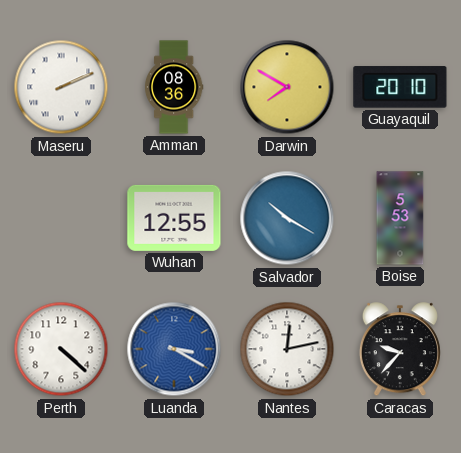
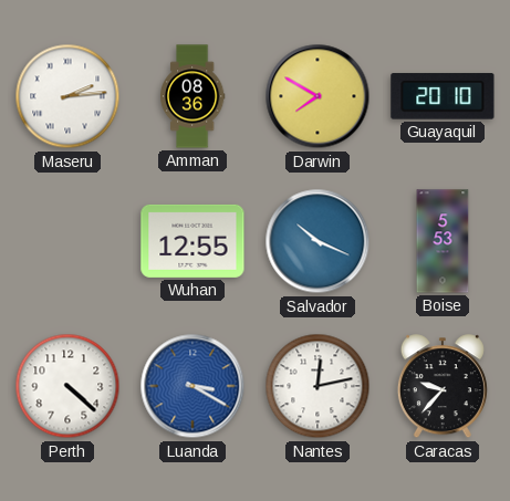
Maseru: 2:11 -> 2:14 (67, 96)
Salvador: 10:20 -> 10:19 (318, 241)
